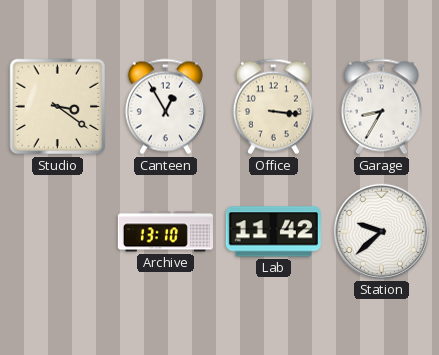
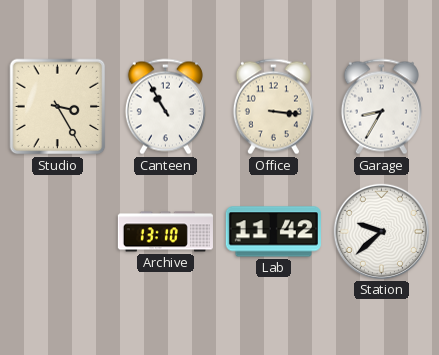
Studio: 3:21 -> 3:25 (58, 107)
Canteen: 12:55 -> 10:55 (165, 107)
